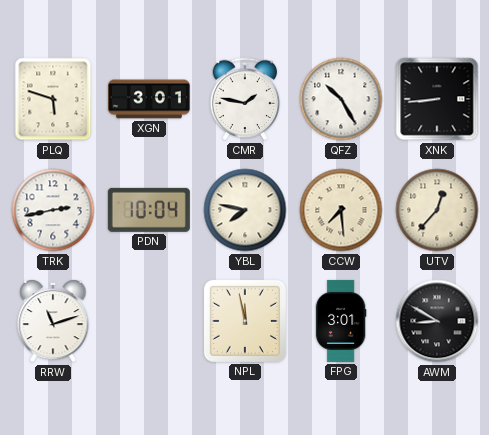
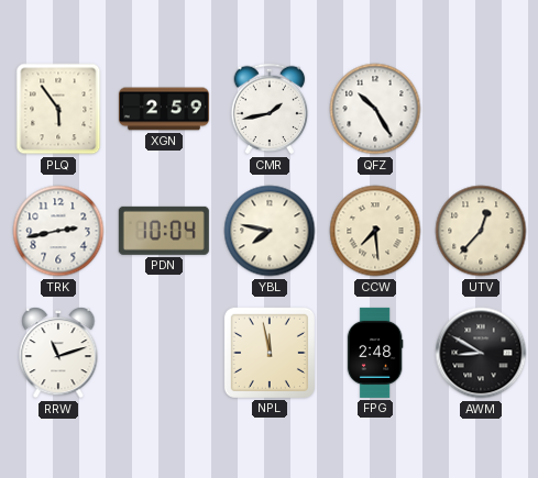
PLQ: 5:48 -> 5:54 (58, 109)
XGN: 3:01 -> 2:59 (164, 109)
CMR: 1:47 -> 1:43 (270, 109)
XNK: 8:44 -> none (437, 99)
FPG: 3:01 -> 2:48 (375, 353)
